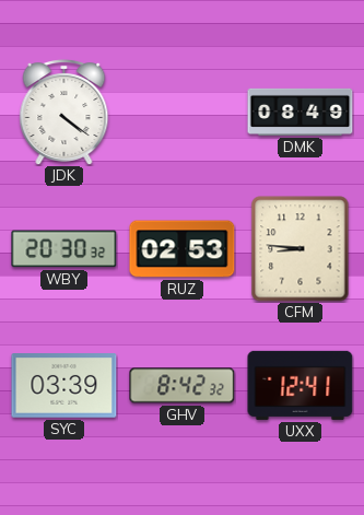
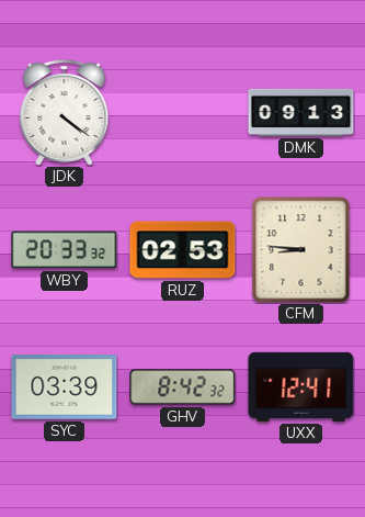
DMK: 08:49 -> 09:13 (301, 112)
WBY: 20:30 -> 20:33 (65, 250)
